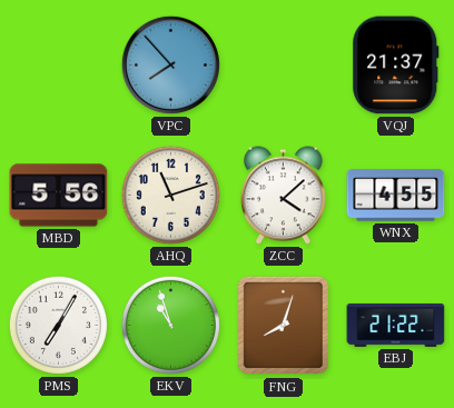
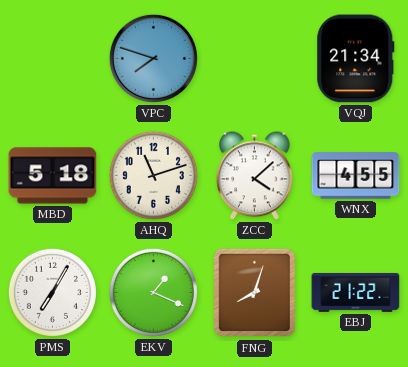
VPC: 7:53 -> 7:48 (153, 58)
VQJ: 21:37 -> 21:34 (356, 59)
MBD: 5:56 -> 5:18 (53, 176)
EKV: 10:57 -> 1:19 (153, 292)
